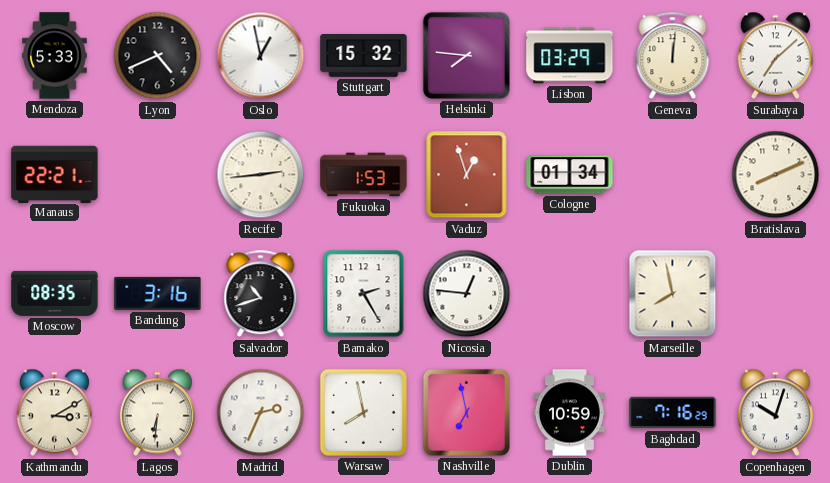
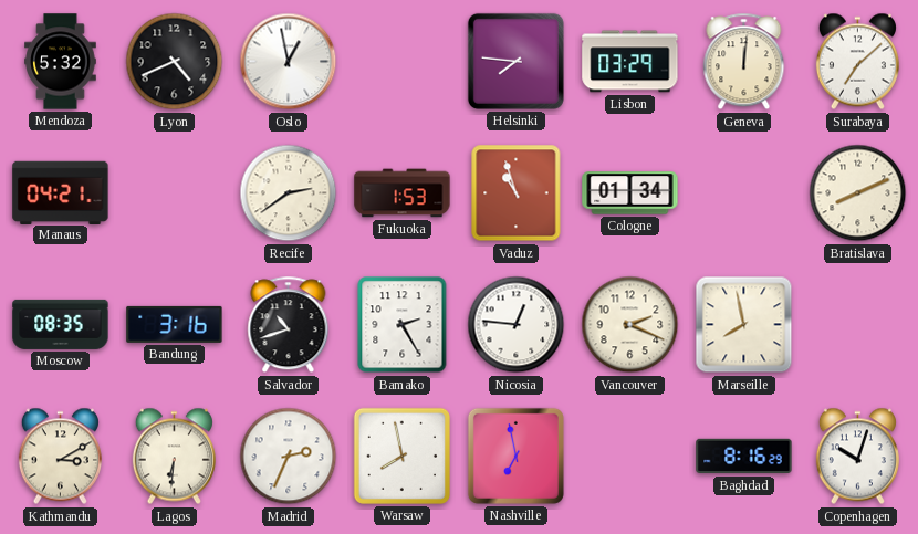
Mendoza: 5:33 -> 5:32 (61, 62)
Stuttgart: 15:32 -> none (364, 56)
Manaus: 22:21 -> 04:21 (61, 192)
Recife: 2:44 -> 2:39 (289, 193)
Vaduz: 12:57 -> 10:57 (517, 193)
Vancouver: none -> 2:19 (630, 325)
Dublin: 10:59 -> none (569, 413)
Baghdad: 7:16 -> 8:16 (744, 457)
